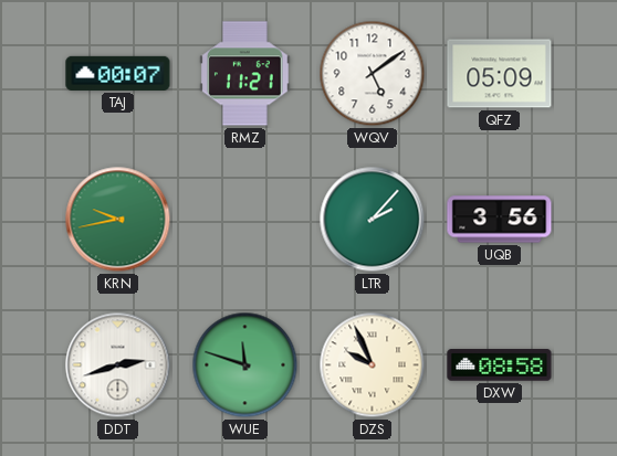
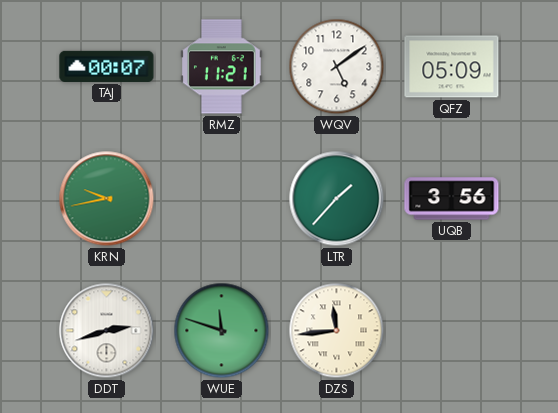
LTR: 2:07 -> 1:37 (337, 199)
DZS: 9:56 -> 11:44 (337, 331)
DXW: 08:58 -> none (500, 365)
